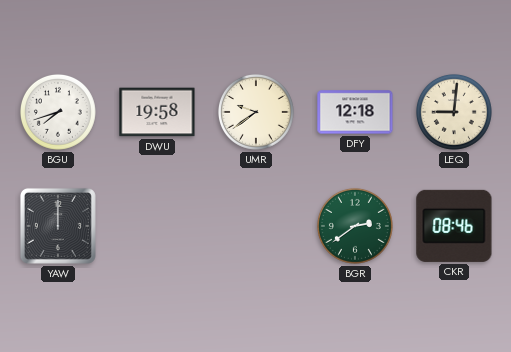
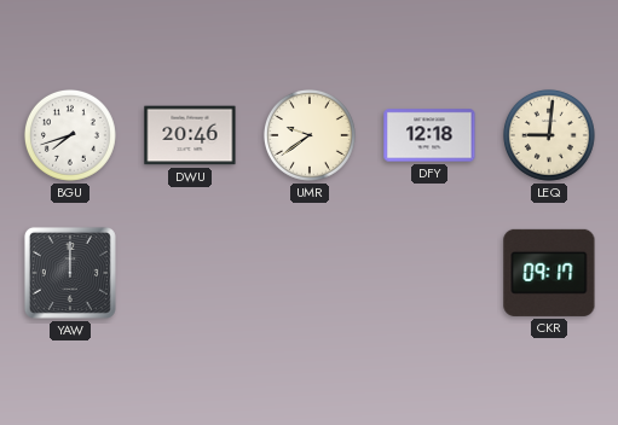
DWU: 19:58 -> 20:46 (190, 135)
BGR: 2:39 -> none (355, 226)
CKR: 08:46 -> 09:17 (549, 273)
